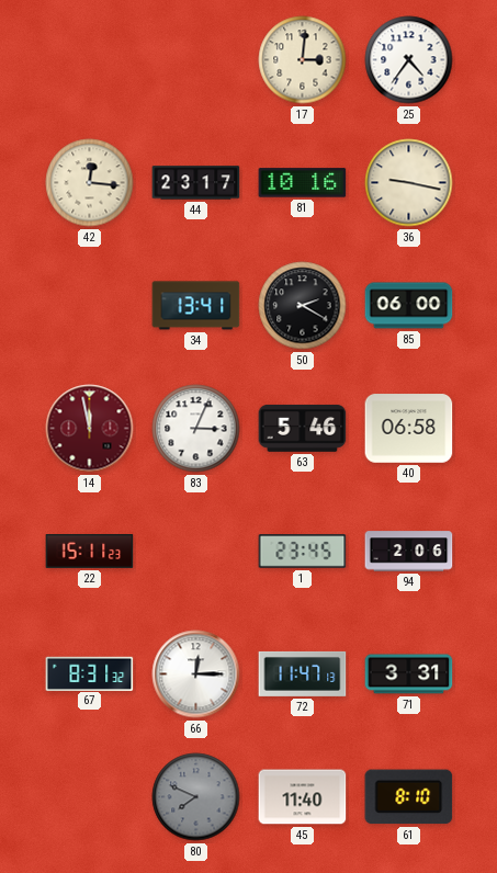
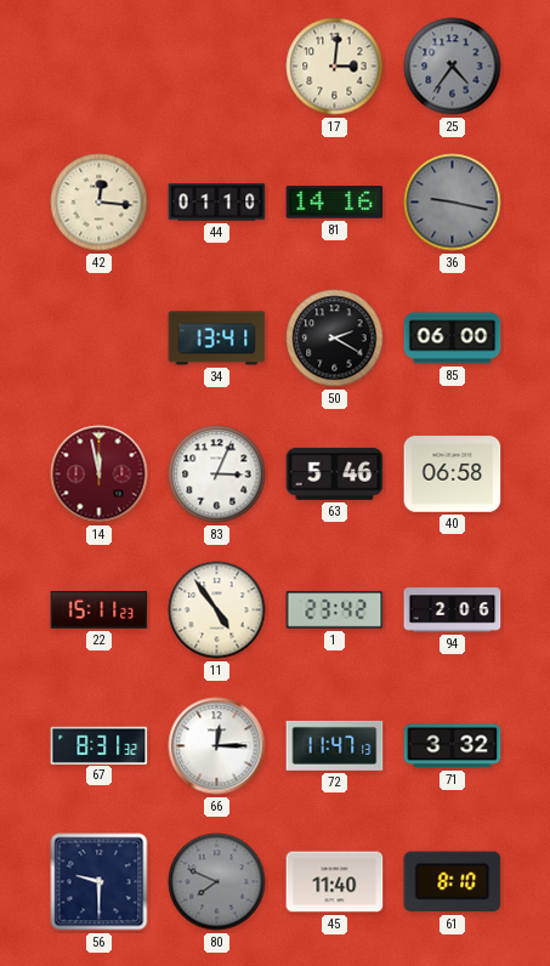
25 dial: white -> grey (453, 67)
44: 23:17 -> 01:10 (217, 203)
81: 10:16 -> 14:16 (335, 203)
36 dial: cream -> grey (453, 203)
11: none -> 4:54 (217, 610)
1: 23:45 -> 23:42 (335, 610)
71: 3:31 -> 3:32 (453, 746)
56: none -> 9:30 (100, 882)
